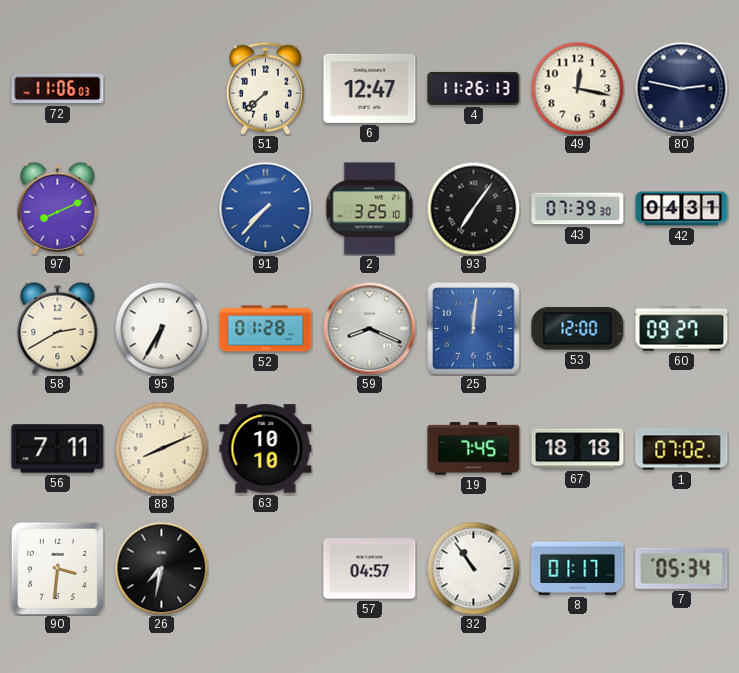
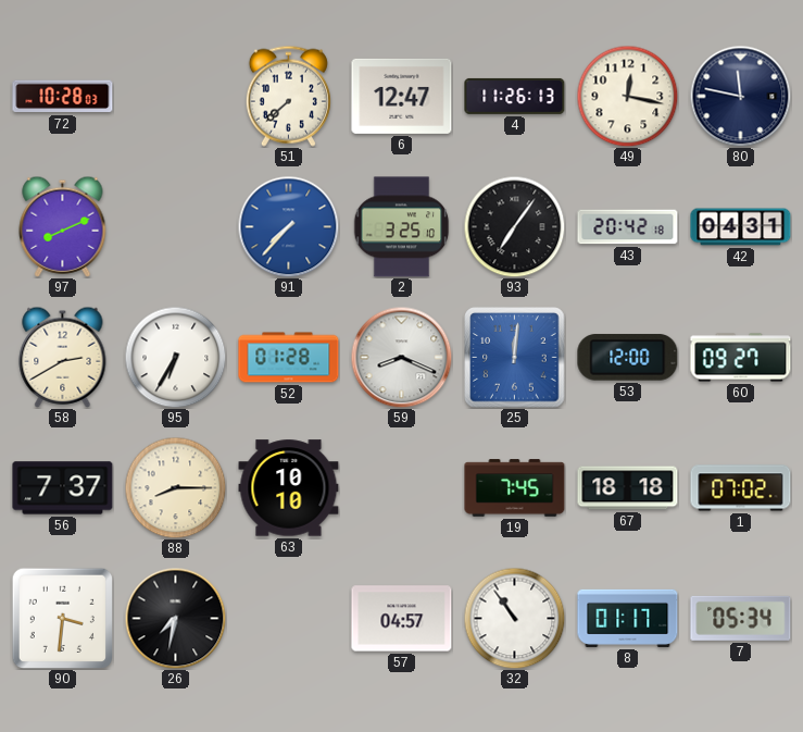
72: 11:06 -> 10:28 (63, 97)
80: 2:47 -> 11:47 (740, 96)
43: 07:39 -> 20:42 (628, 227)
56: 7:11 -> 7:37 (63, 488)
88: 8:11 -> 8:15 (175, 487)
